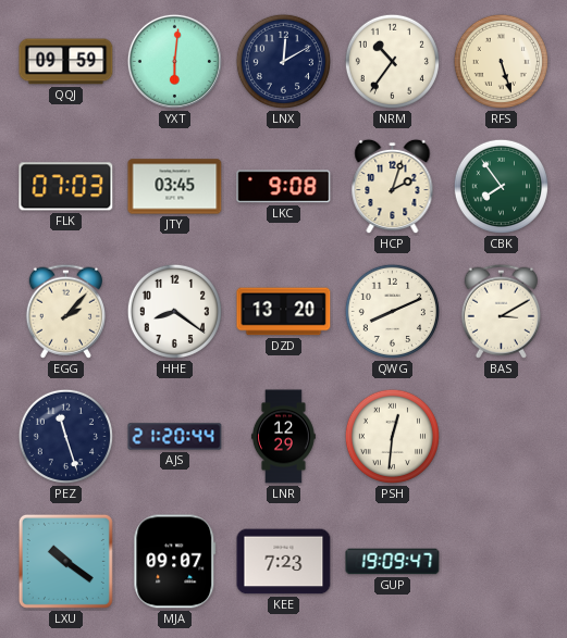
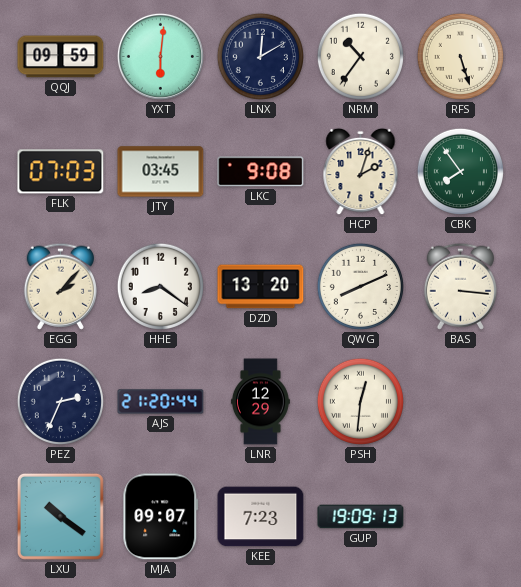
BAS: 3:10 -> 3:16 (460, 286)
PEZ: 11:27 -> 2:34 (60, 401)
GUP: 19:09:47 -> 19:09:13 (361, 517)
